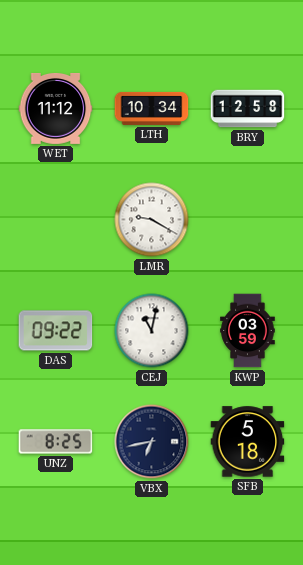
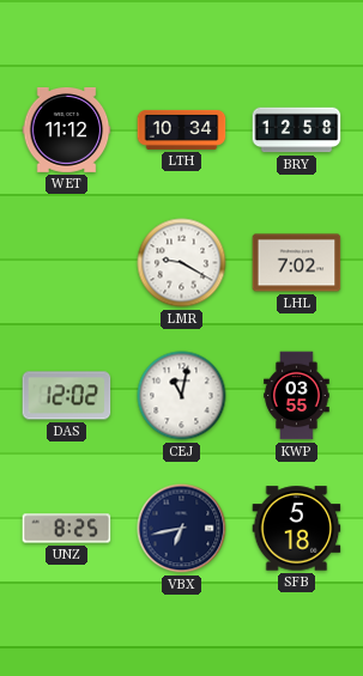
LHL: none -> 7:02 (297, 263)
DAS: 09:22 -> 12:02 (67, 396)
KWP: 03:59 -> 03:55 (297, 396)
